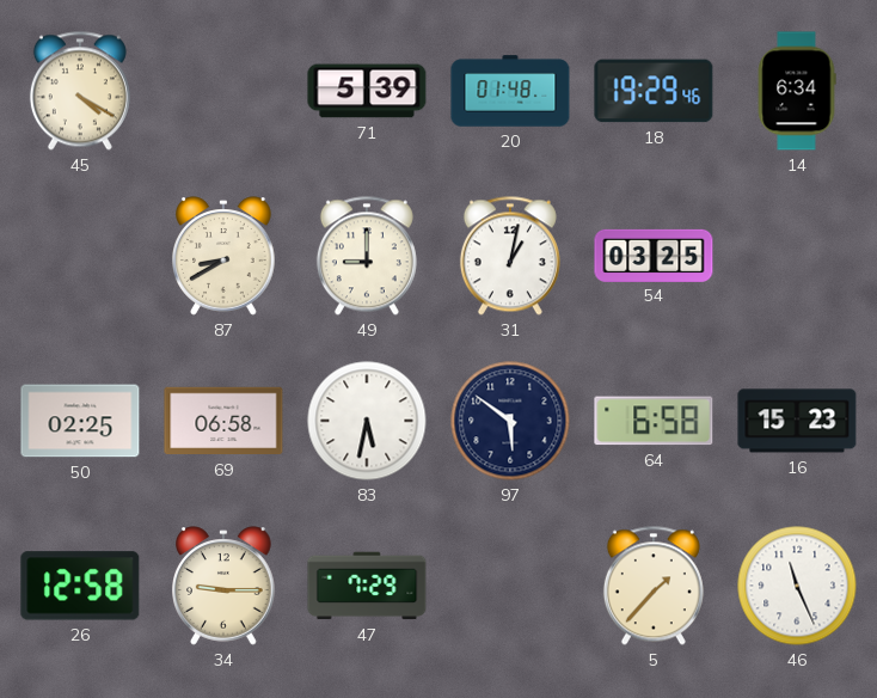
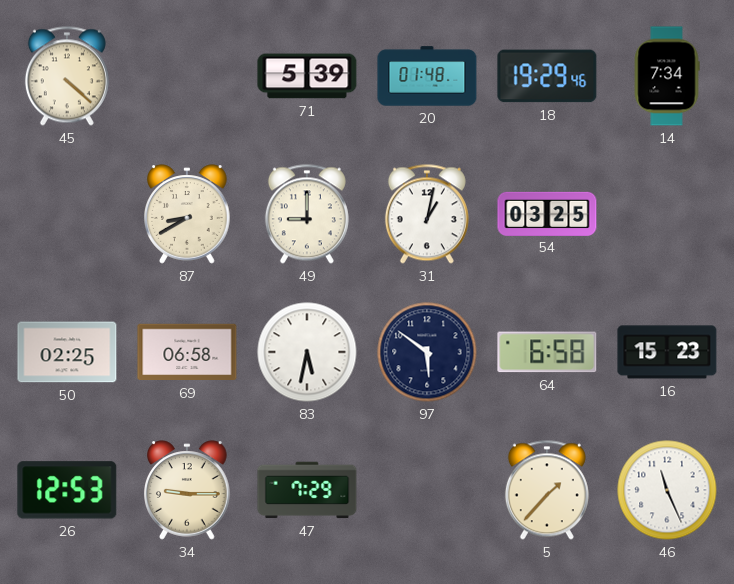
45: 4:20 -> 4:22 (67, 76)
14: 6:34 -> 7:34 (667, 76)
26: 12:58 -> 12:53 (67, 490)
